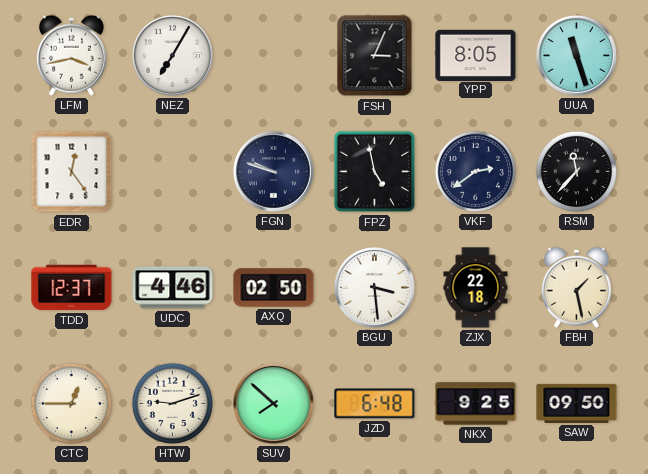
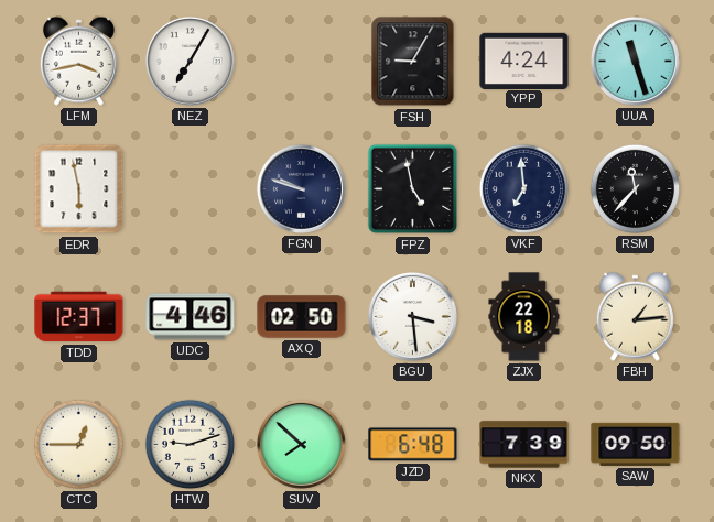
FSH: 3:04 -> 9:05 (413, 62)
YPP: 8:05 -> 4:24 (524, 61)
EDR: 12:24 -> 5:58 (79, 189)
VKF: 2:39 -> 6:59 (523, 188)
FBH: 1:28 -> 1:14 (635, 316)
NKX: 9:25 -> 7:39 (524, 445)
